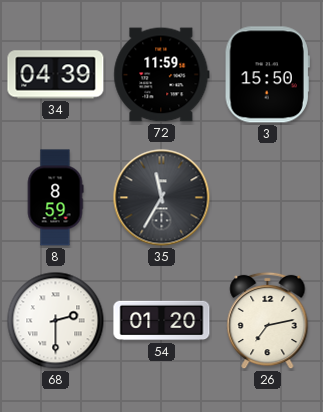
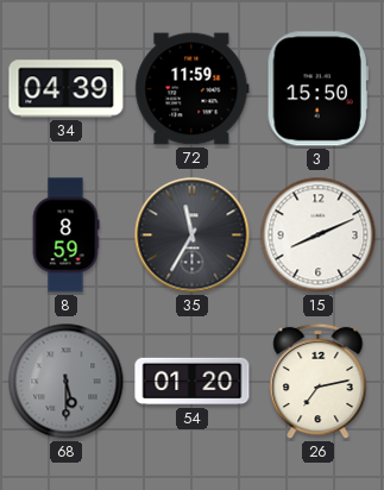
15: none -> 8:11 (319, 235)
68: 2:30 -> 5:30 (67, 382)
68 dial: white -> grey (67, 382)
